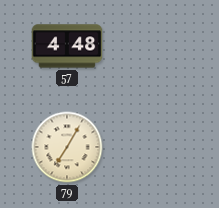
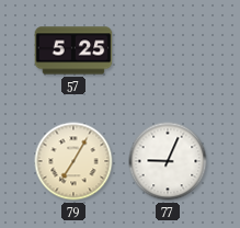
57: 4:48 -> 5:25 (73, 50)
77: none -> 9:04 (168, 161)
